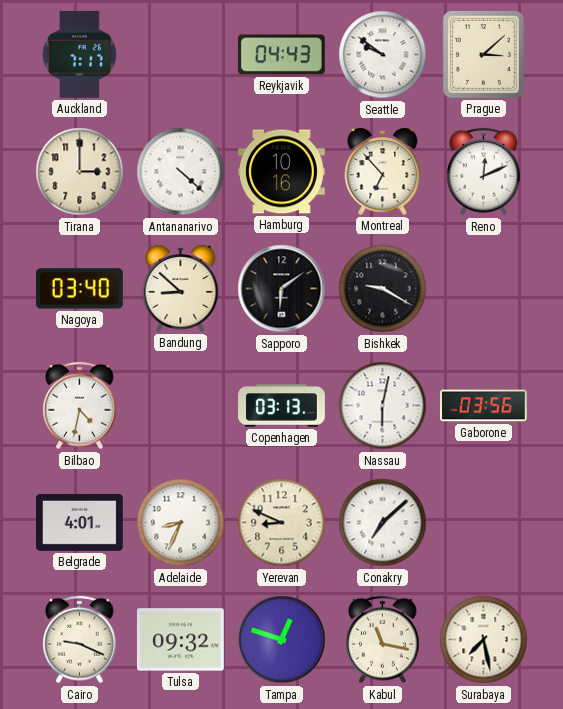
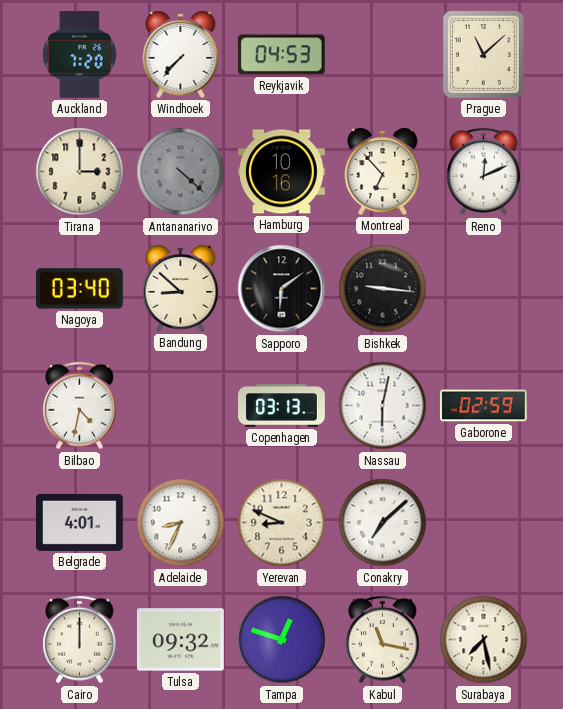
Auckland: 7:17 -> 7:20 (80, 54)
Windhoek: none -> 7:37 (181, 54)
Reykjavik: 04:43 -> 04:53 (281, 55)
Seattle: 9:51 -> none (383, 55)
Prague: 3:08 -> 11:08 (483, 54)
Antananarivo dial: white -> grey (181, 172)
Bishkek: 9:20 -> 9:16 (383, 289)
Gaborone: 03:56 -> 02:59 (483, 406)
Cairo: 9:19 -> 12:00 (80, 640)
